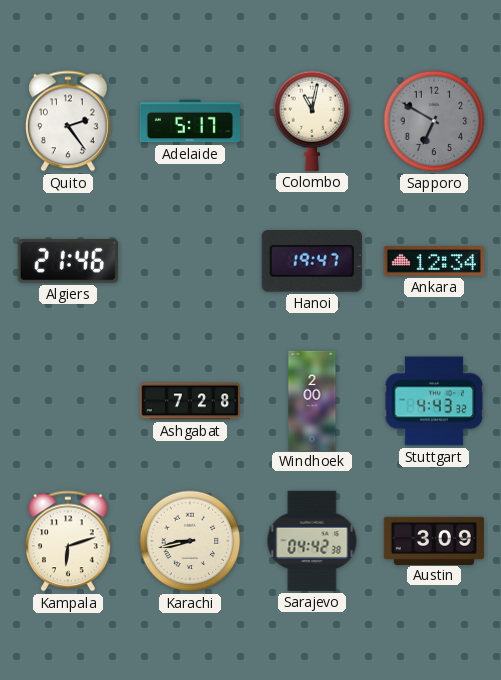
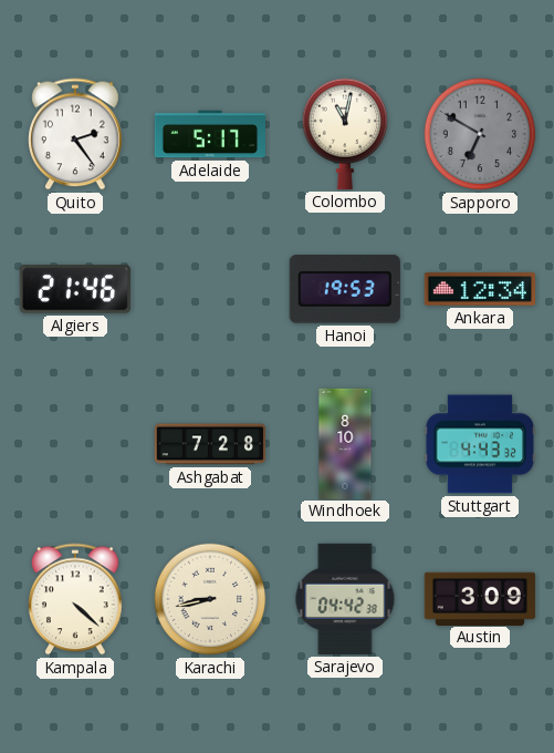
Hanoi: 19:47 -> 19:53 (345, 290)
Windhoek: 2:00 -> 8:10 (345, 443)
Kampala: 6:12 -> 4:22 (75, 599)
